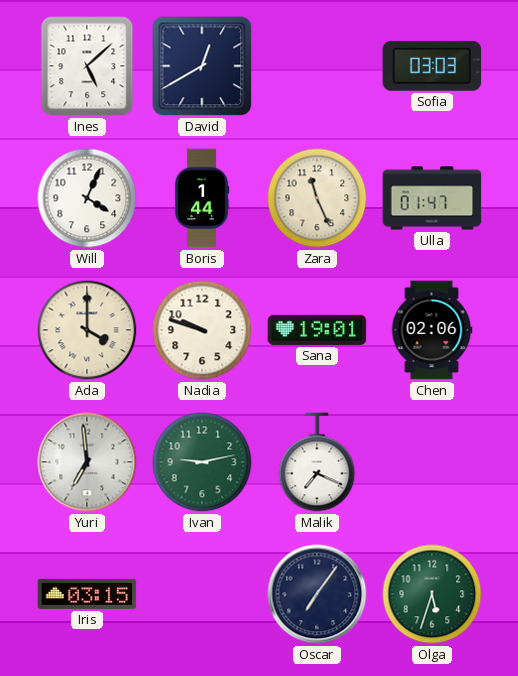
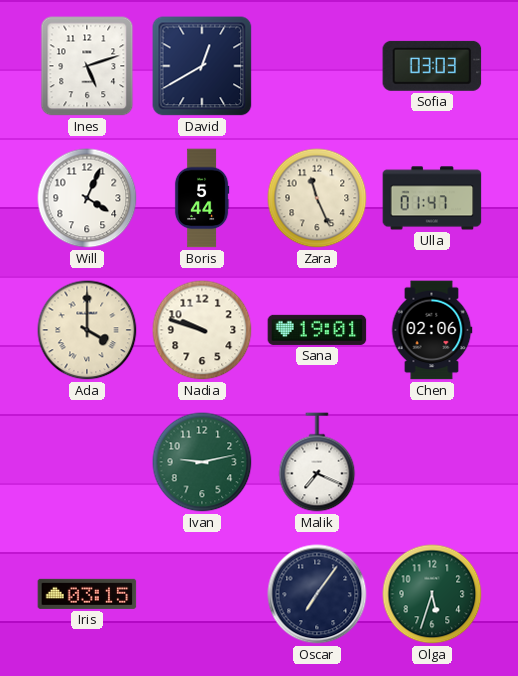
Ines: 5:08 -> 5:12 (87, 66)
Boris: 1:44 -> 5:44 (202, 198)
Yuri: 6:59 -> none (87, 462)
